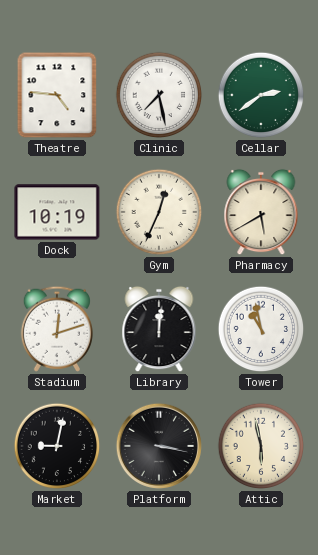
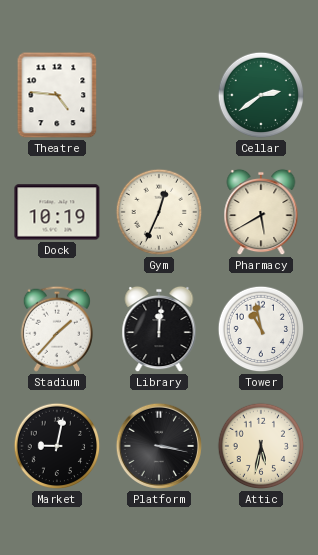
Clinic: 7:28 -> none (159, 95)
Stadium: 12:12 -> 1:37 (57, 329)
Attic: 5:58 -> 5:32 (261, 446)
